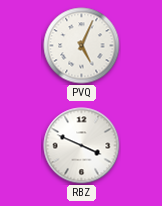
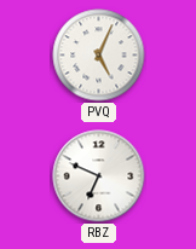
RBZ: 3:49 -> 6:49 (99, 176)
